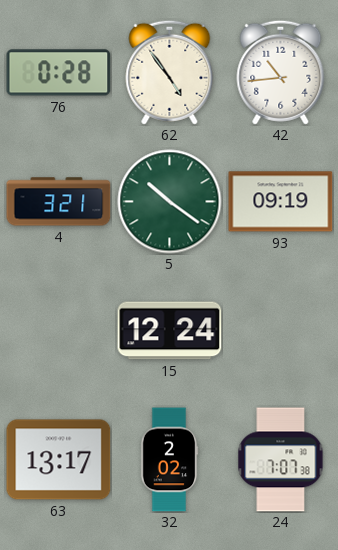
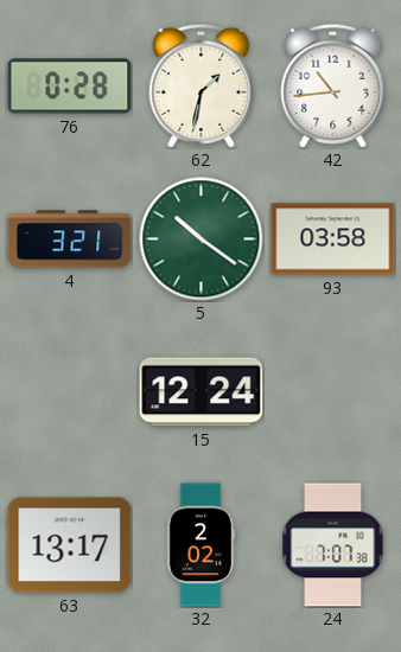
62: 4:54 -> 1:32 (202, 85)
93: 09:19 -> 03:58 (333, 239)
